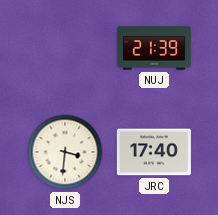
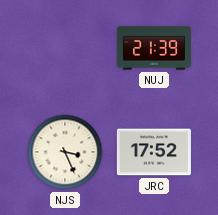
NJS: 3:31 -> 3:26 (65, 152)
JRC: 17:40 -> 17:52 (154, 152)
